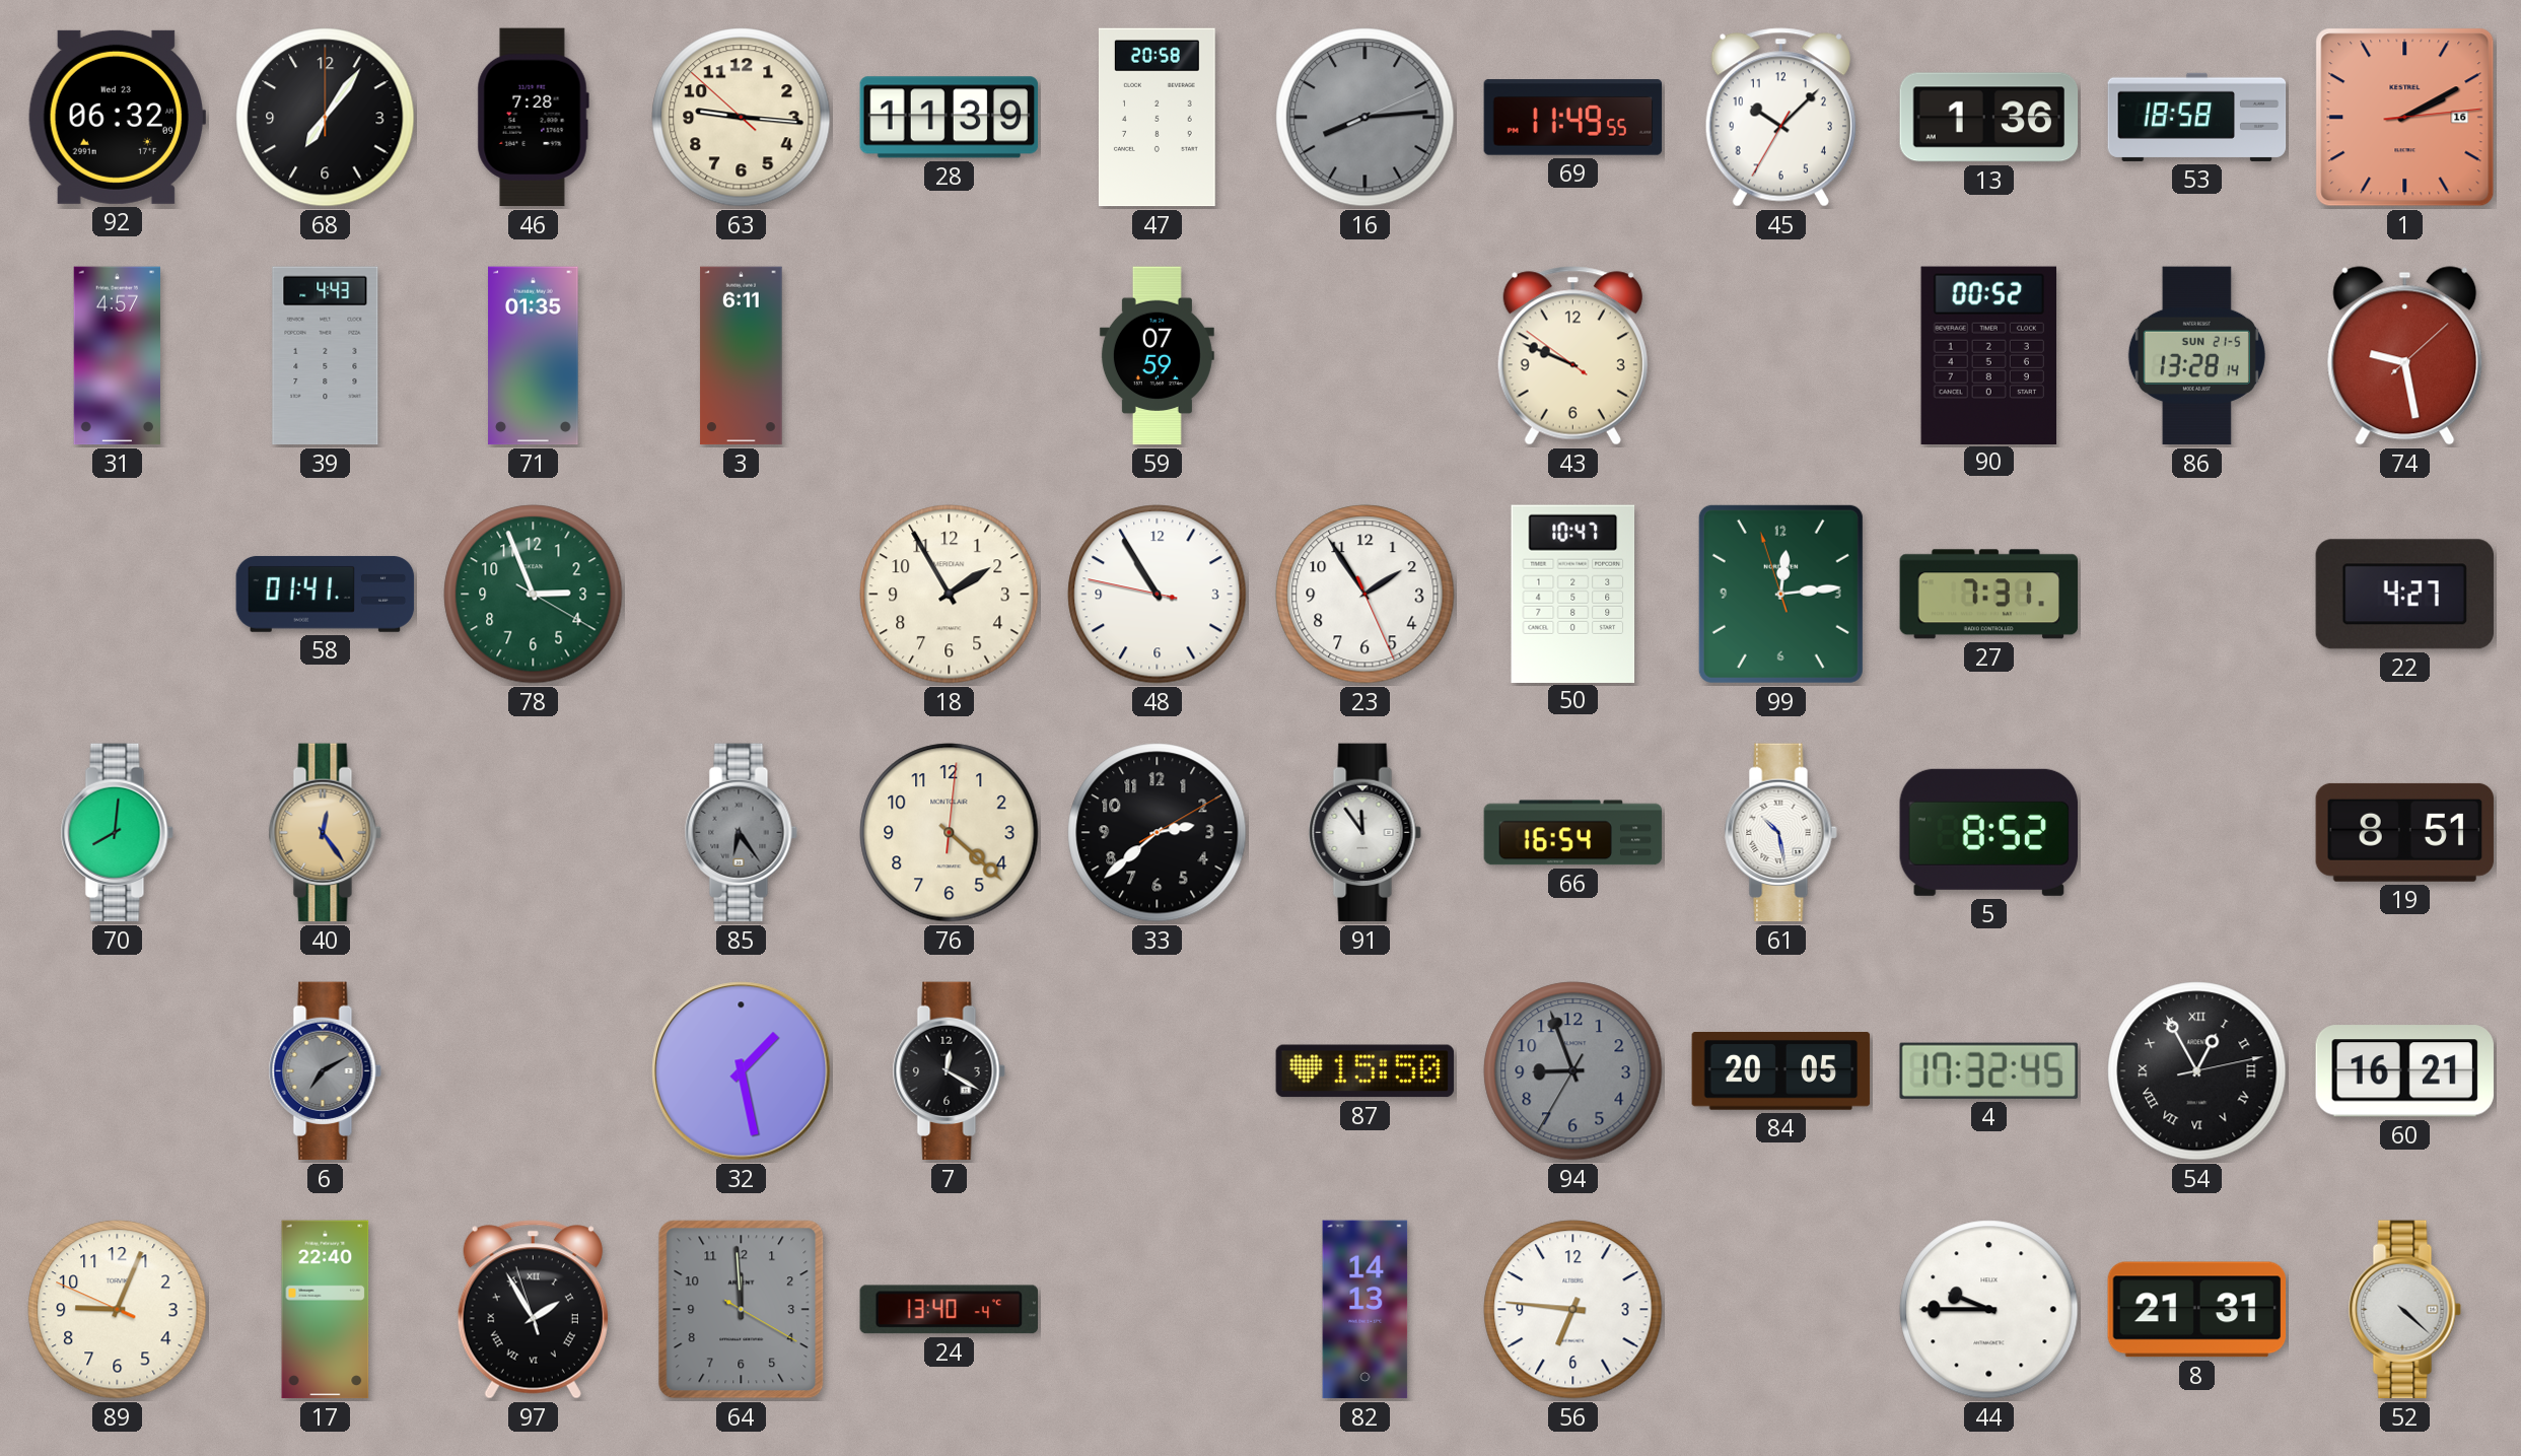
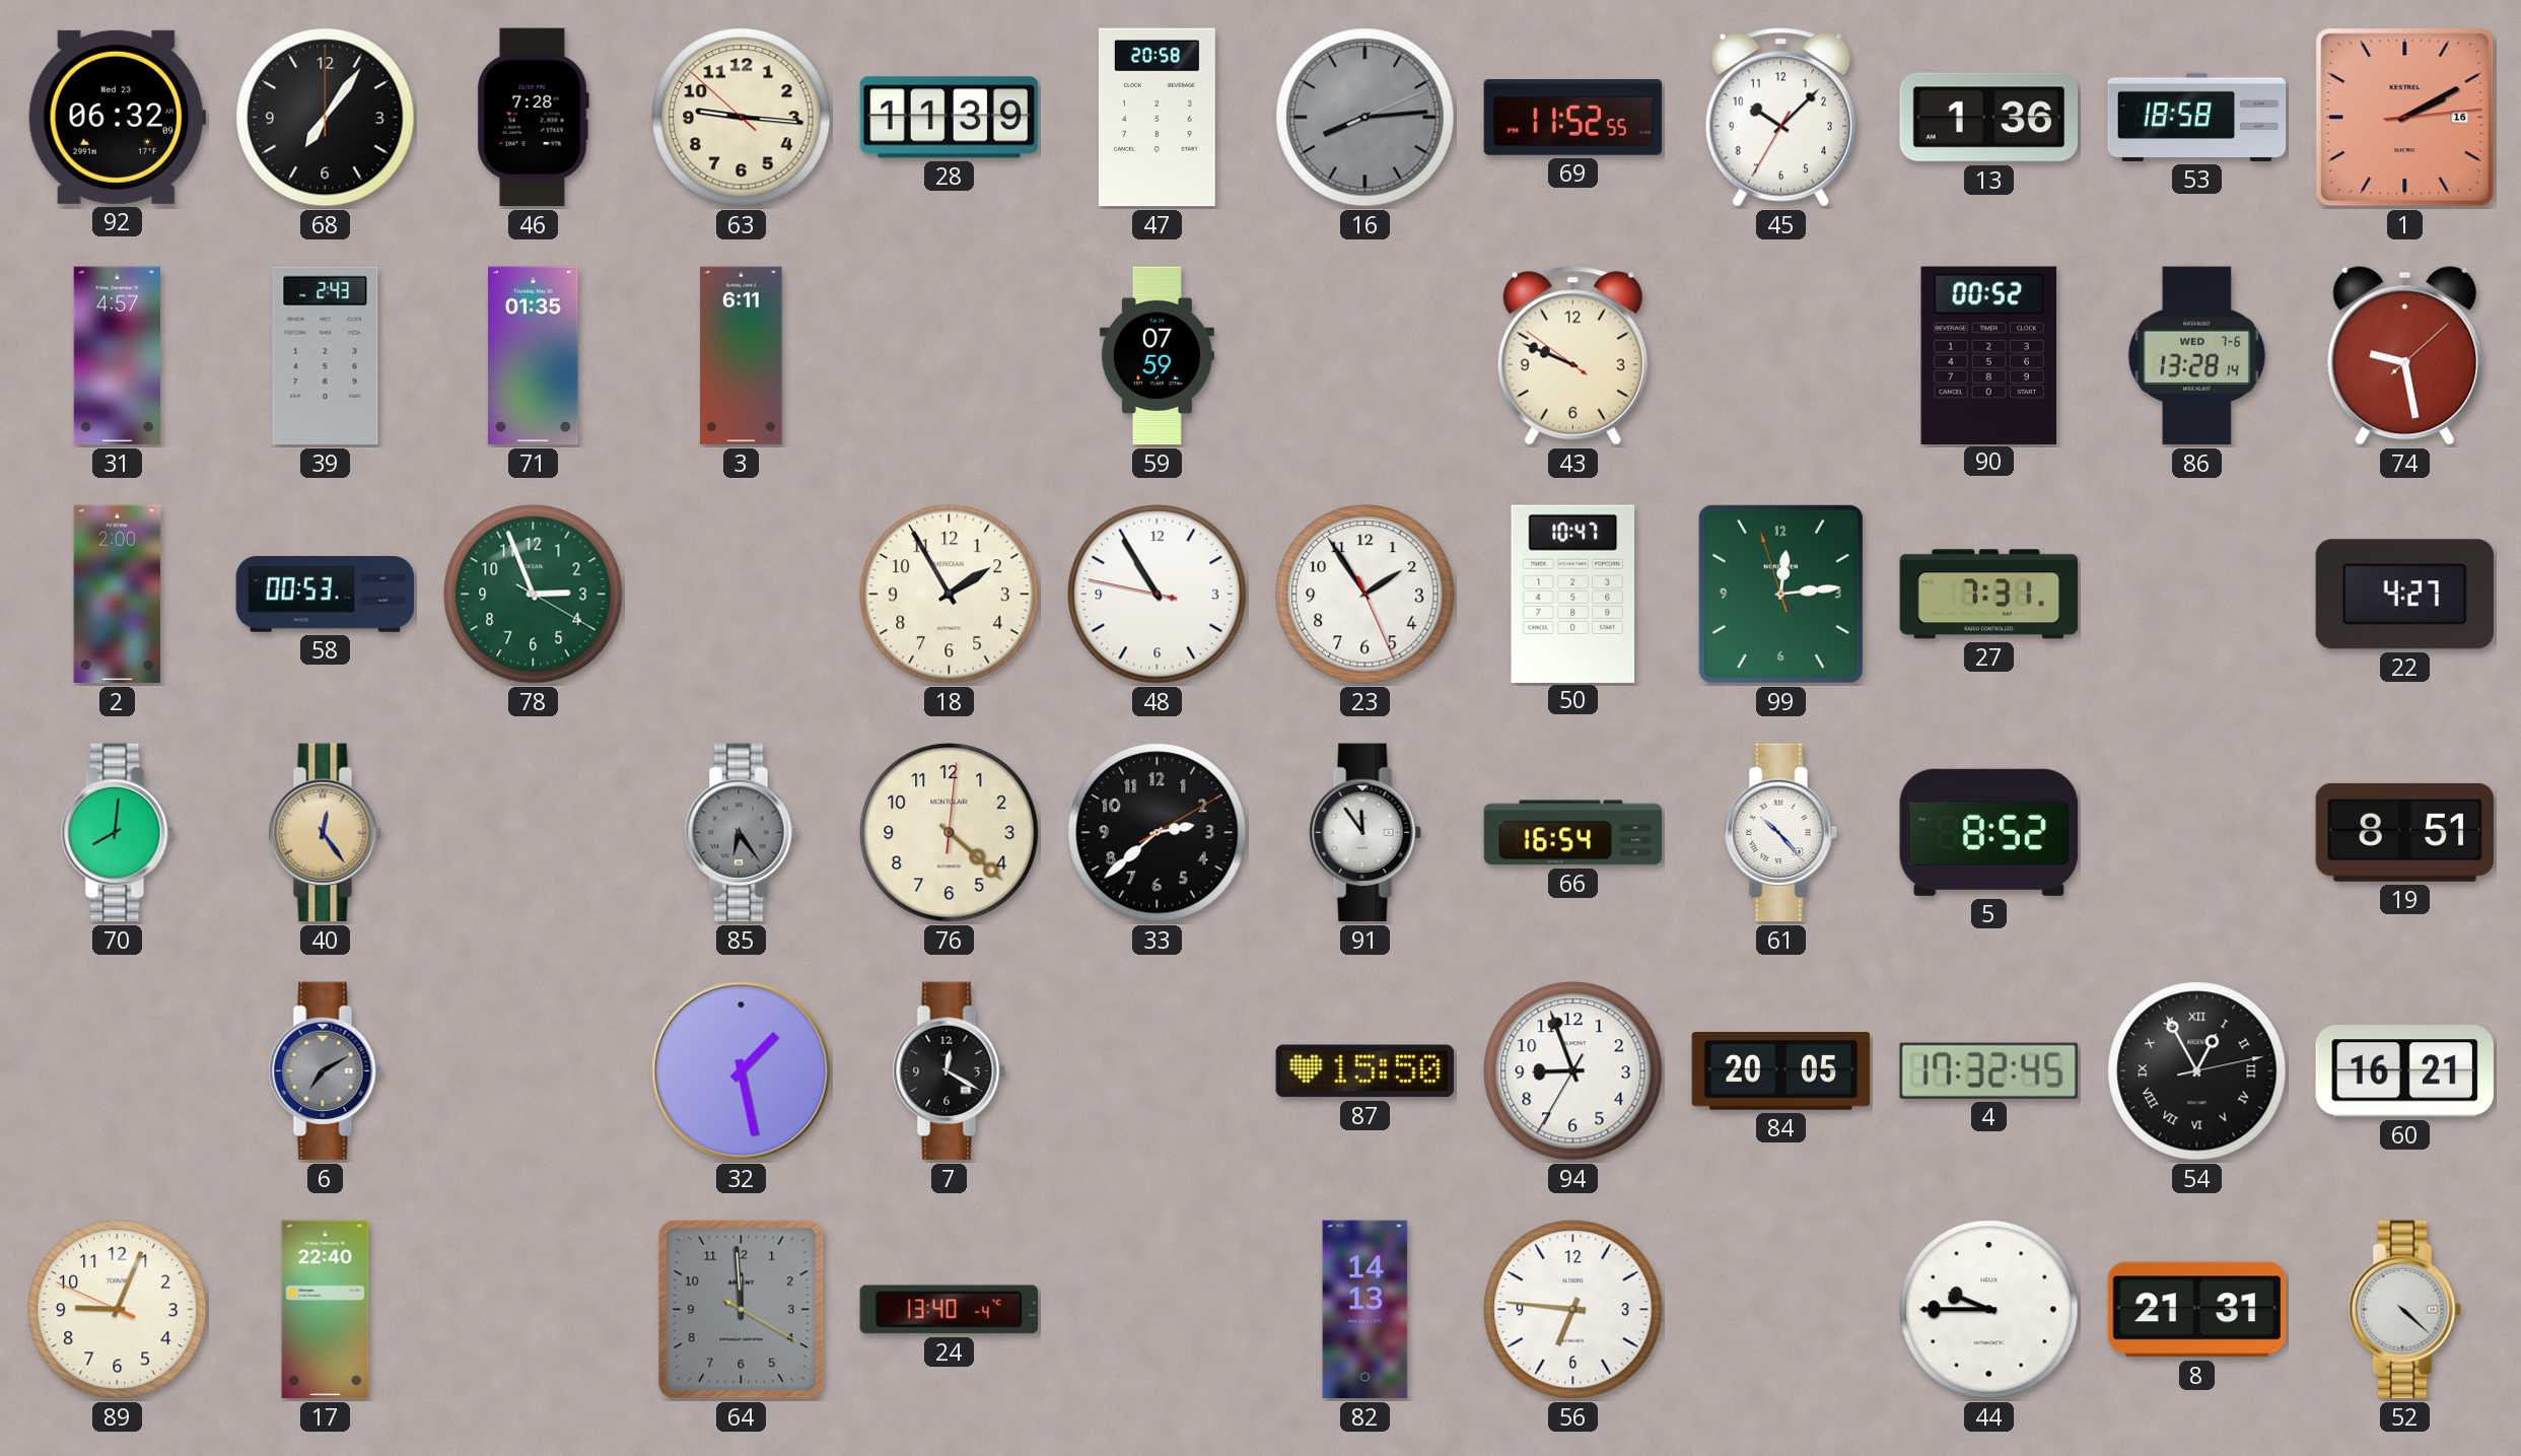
69: 11:49 -> 11:52 (1573, 118)
39: 4:43 -> 2:43 (326, 356)
86 date: SUN 21-5 -> WED 7-6 (2196, 356)
2: none -> 2:00 (118, 595)
58: 01:41 -> 00:53 (326, 594)
61: 10:28 -> 10:23 (1780, 833)
94 dial: grey -> white (1573, 1071)
97: 1:54 -> none (533, 1310)
